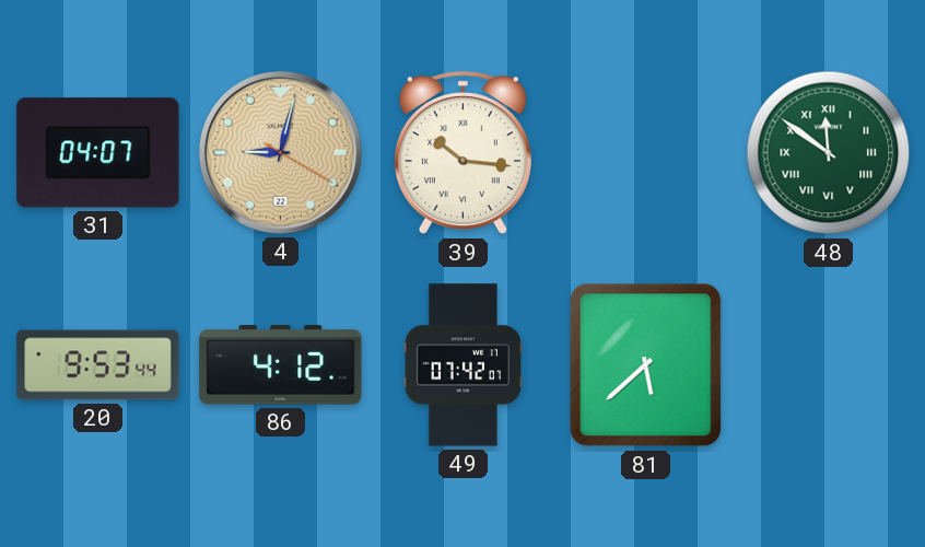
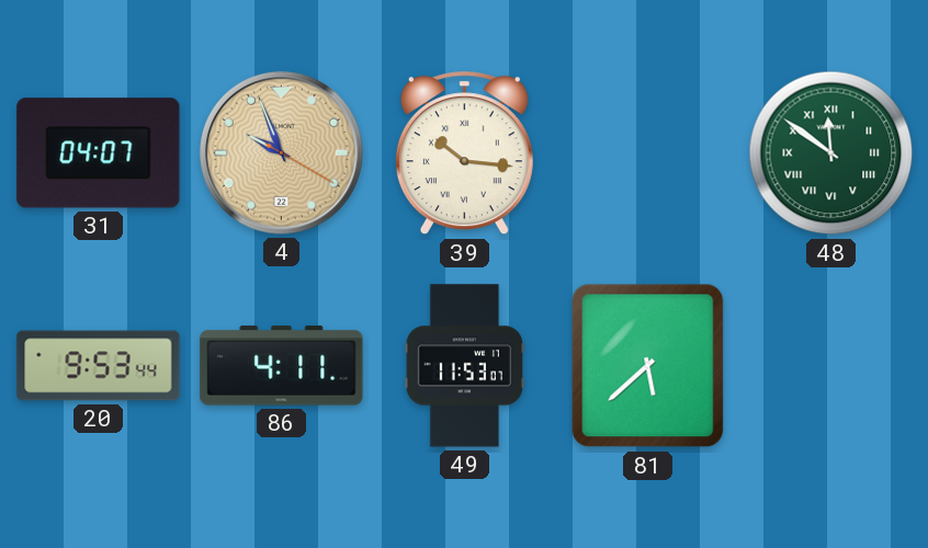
4: 9:02 -> 9:56 (281, 152)
86: 4:12 -> 4:11 (282, 366)
49: 07:42 -> 11:53 (464, 366)
